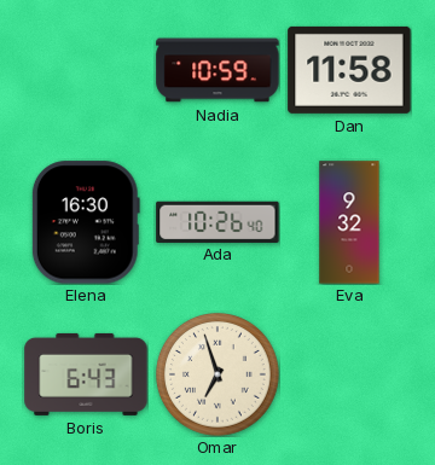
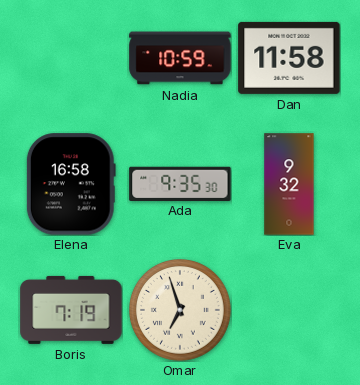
Elena: 16:30 -> 16:58 (71, 184)
Ada: 10:26 -> 9:35 (180, 183)
Boris: 6:43 -> 7:19 (71, 310)
